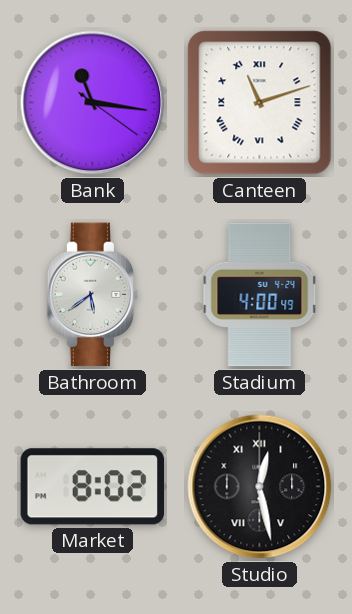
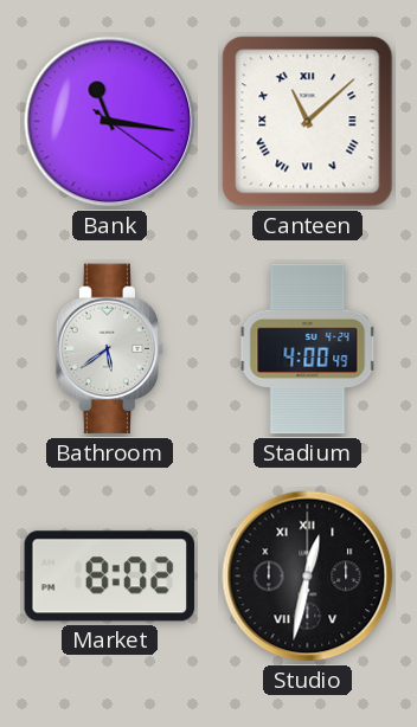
Canteen: 11:12 -> 11:08 (308, 122)
Studio: 12:28 -> 12:32 (308, 577)
